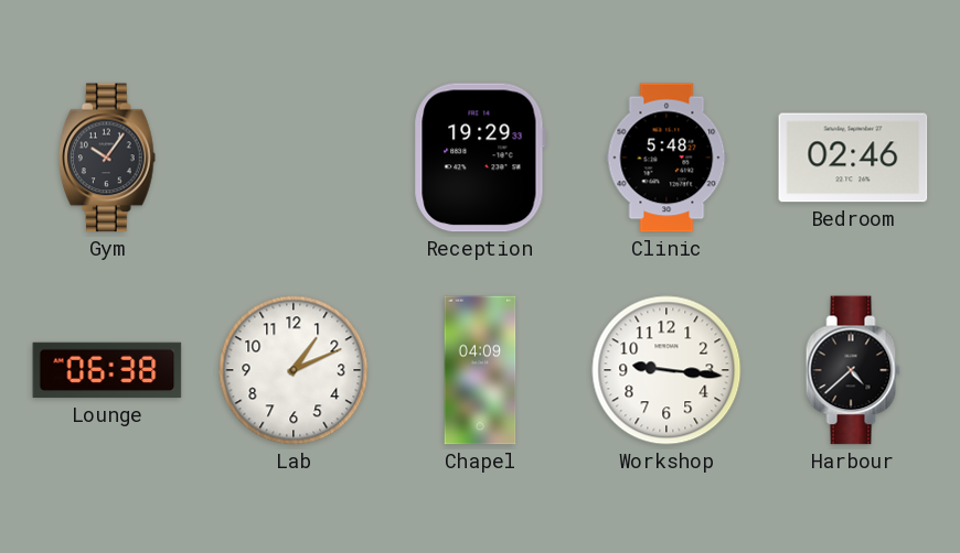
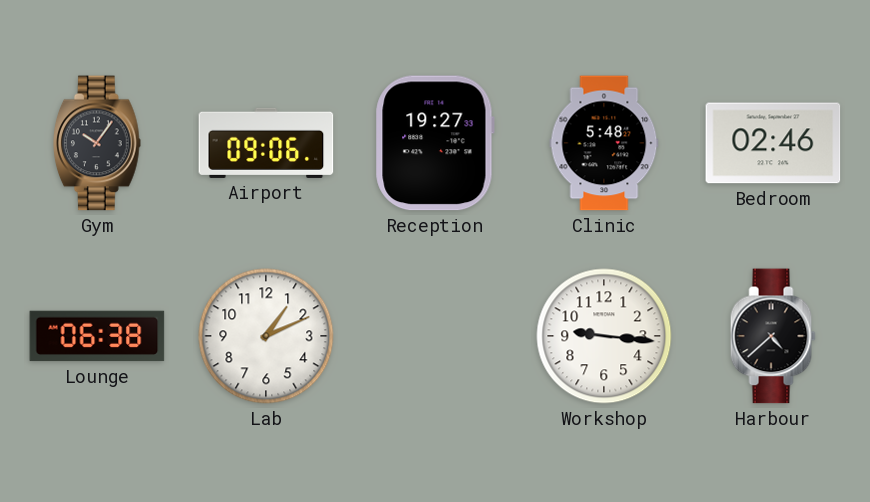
Airport: none -> 09:06 (266, 143)
Reception: 19:29 -> 19:27 (435, 143)
Chapel: 04:09 -> none (480, 370)
